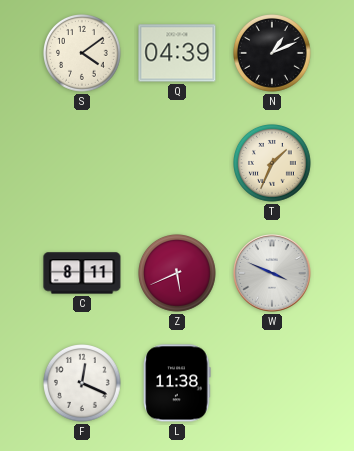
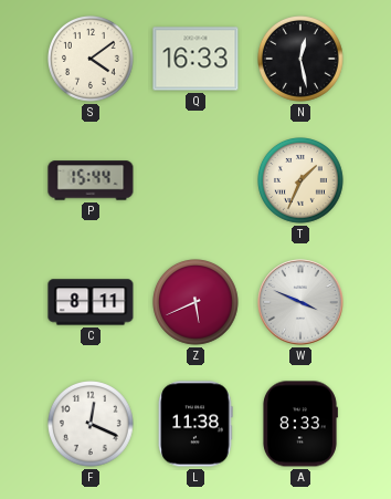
Q: 04:39 -> 16:33 (196, 59)
N: 1:11 -> 12:28 (302, 60)
P: none -> 15:44 (91, 180)
A: none -> 8:33 (300, 424)
